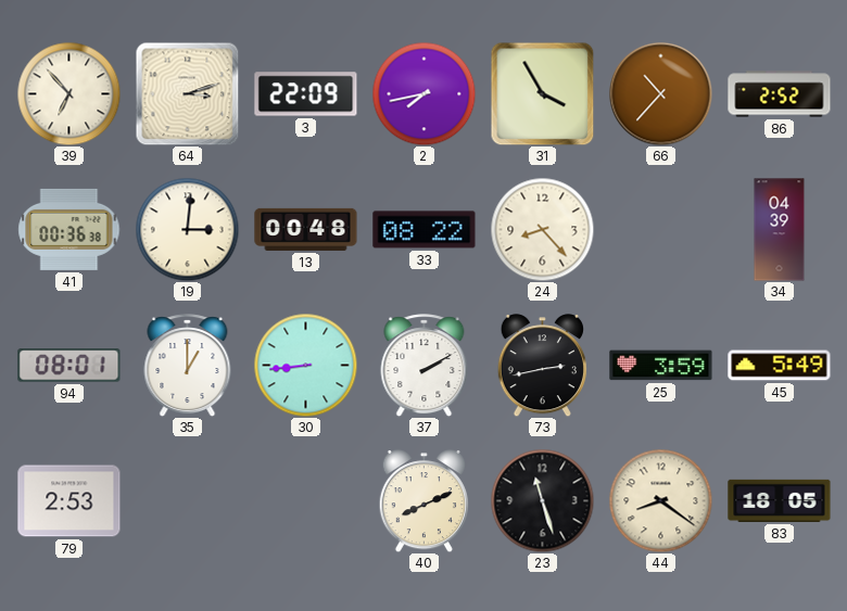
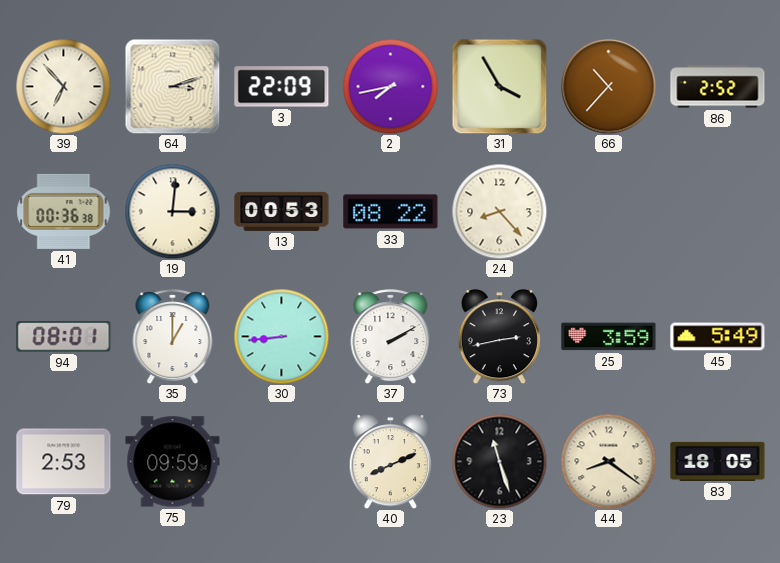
13: 00:48 -> 00:53 (282, 211)
34: 04:39 -> none (780, 230)
75: none -> 09:59 (173, 462)
